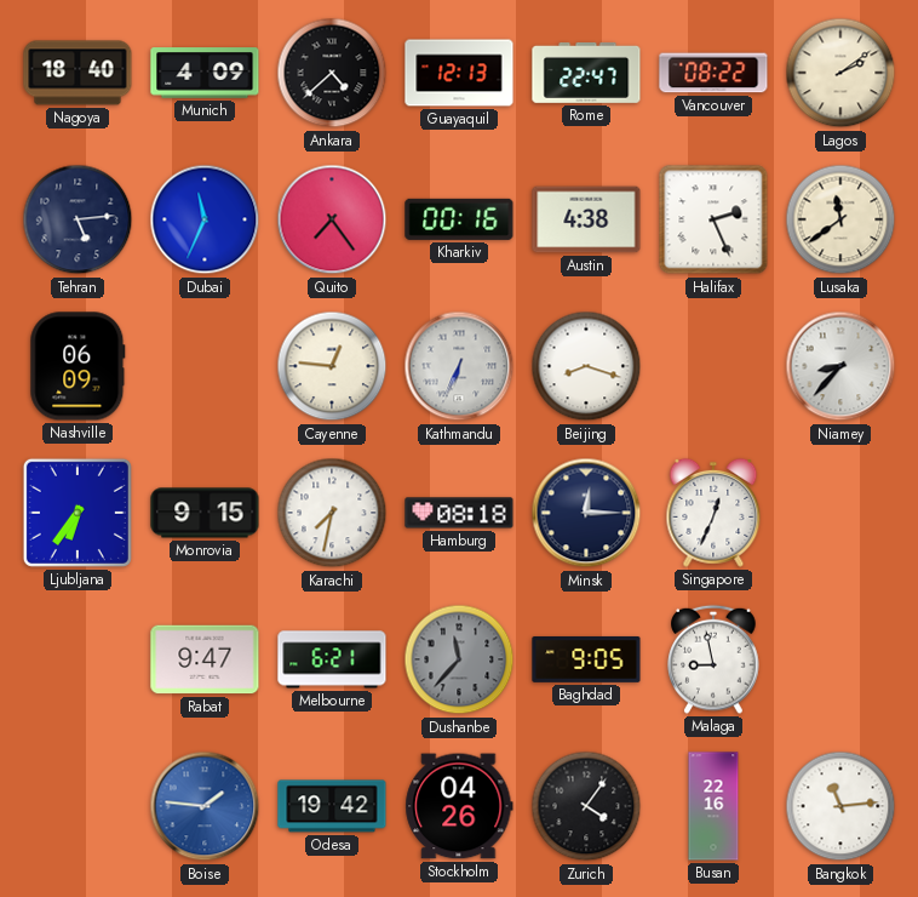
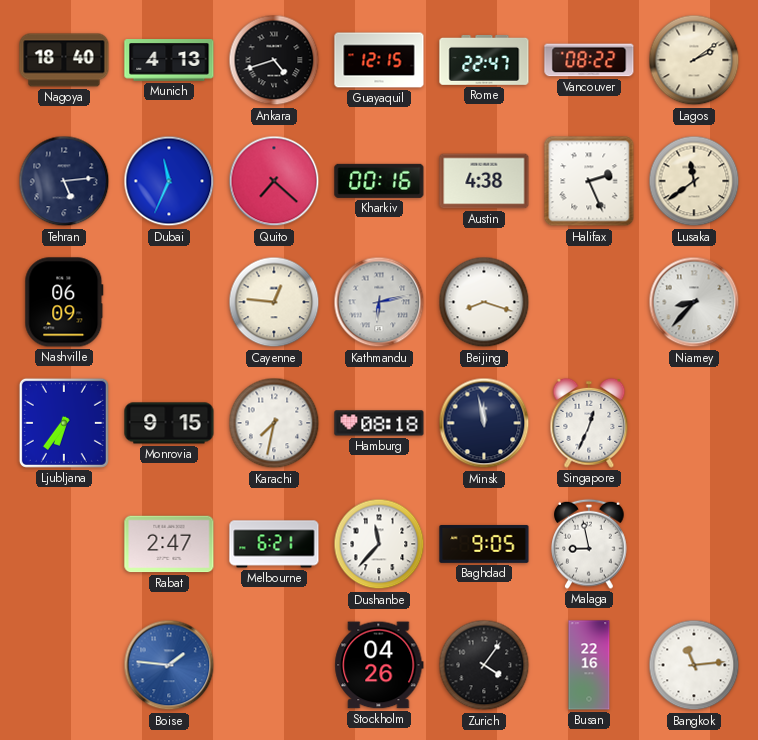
Munich: 4:09 -> 4:13 (169, 60)
Ankara: 4:38 -> 4:42 (274, 60)
Guayaquil: 12:13 -> 12:15 (379, 60)
Quito: 7:24 -> 7:22 (274, 181)
Kathmandu: 6:34 -> 6:13 (379, 302)
Minsk: 12:15 -> 11:58 (484, 423)
Rabat: 9:47 -> 2:47 (169, 544)
Dushanbe dial: grey -> white (379, 544)
Odesa: 19:42 -> none (332, 806)
